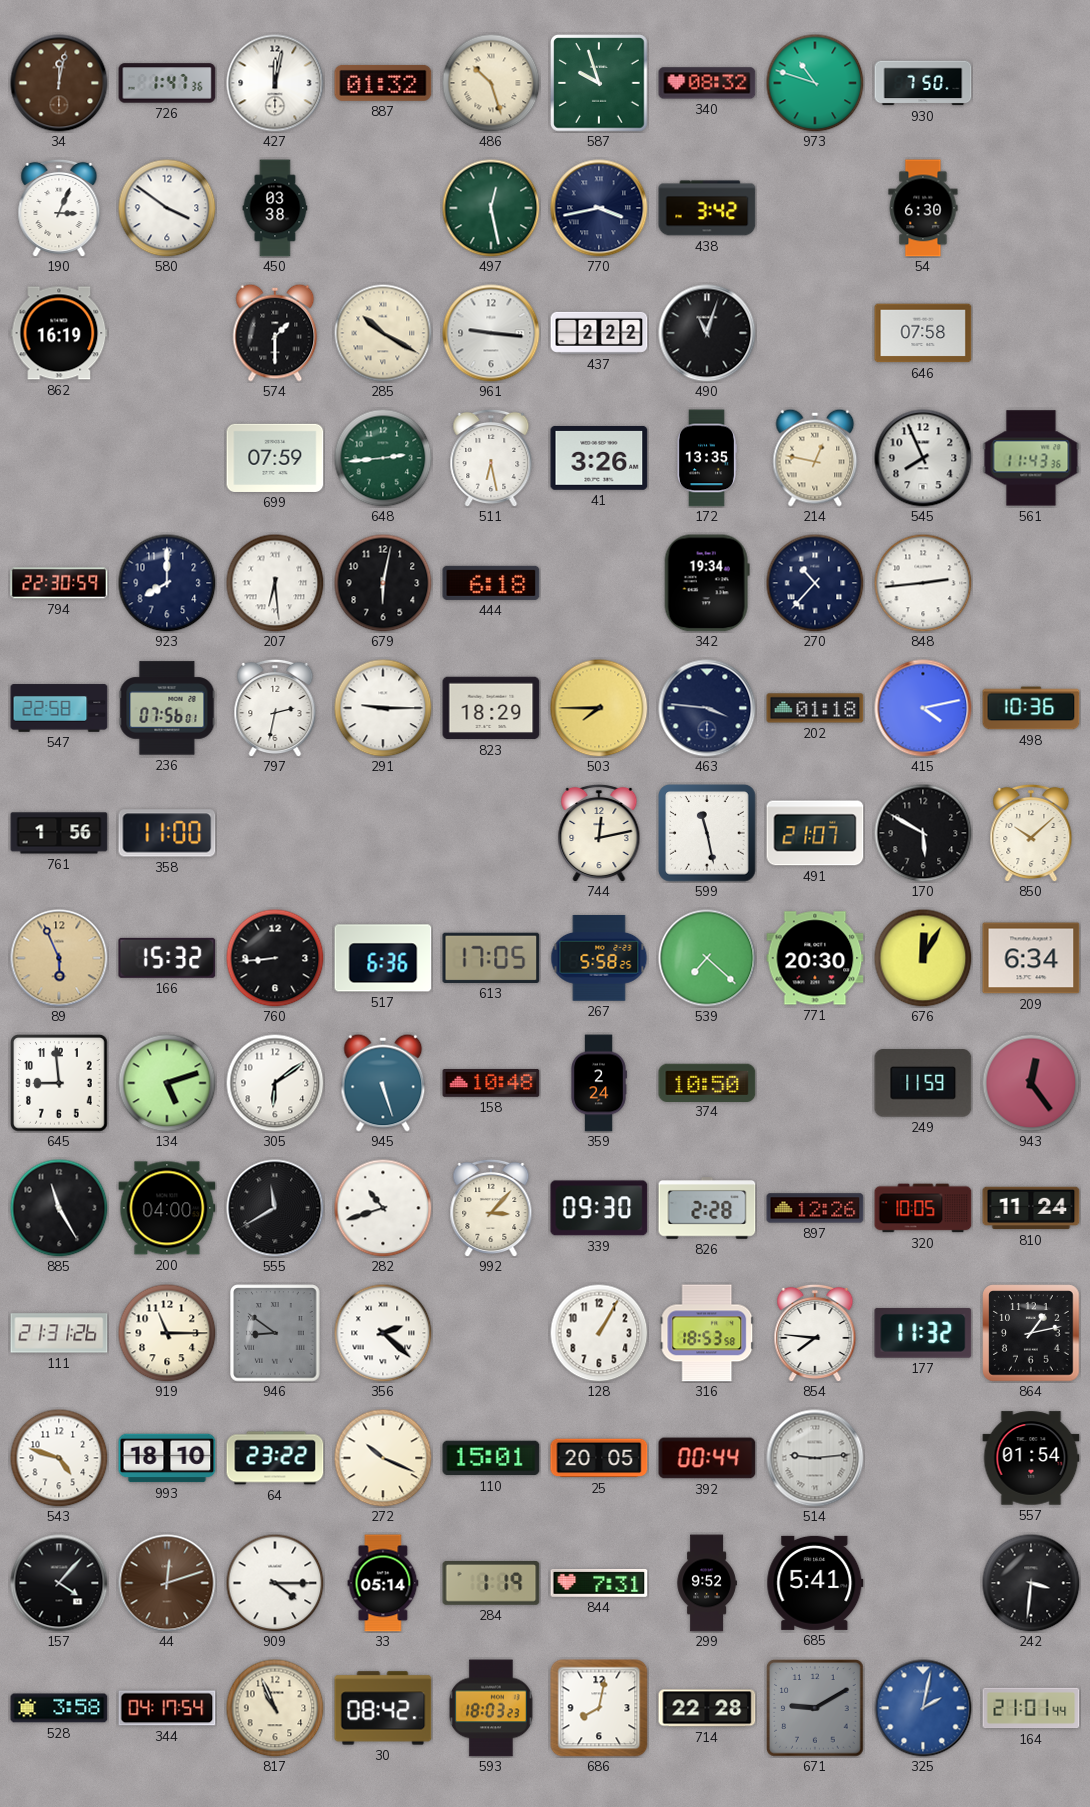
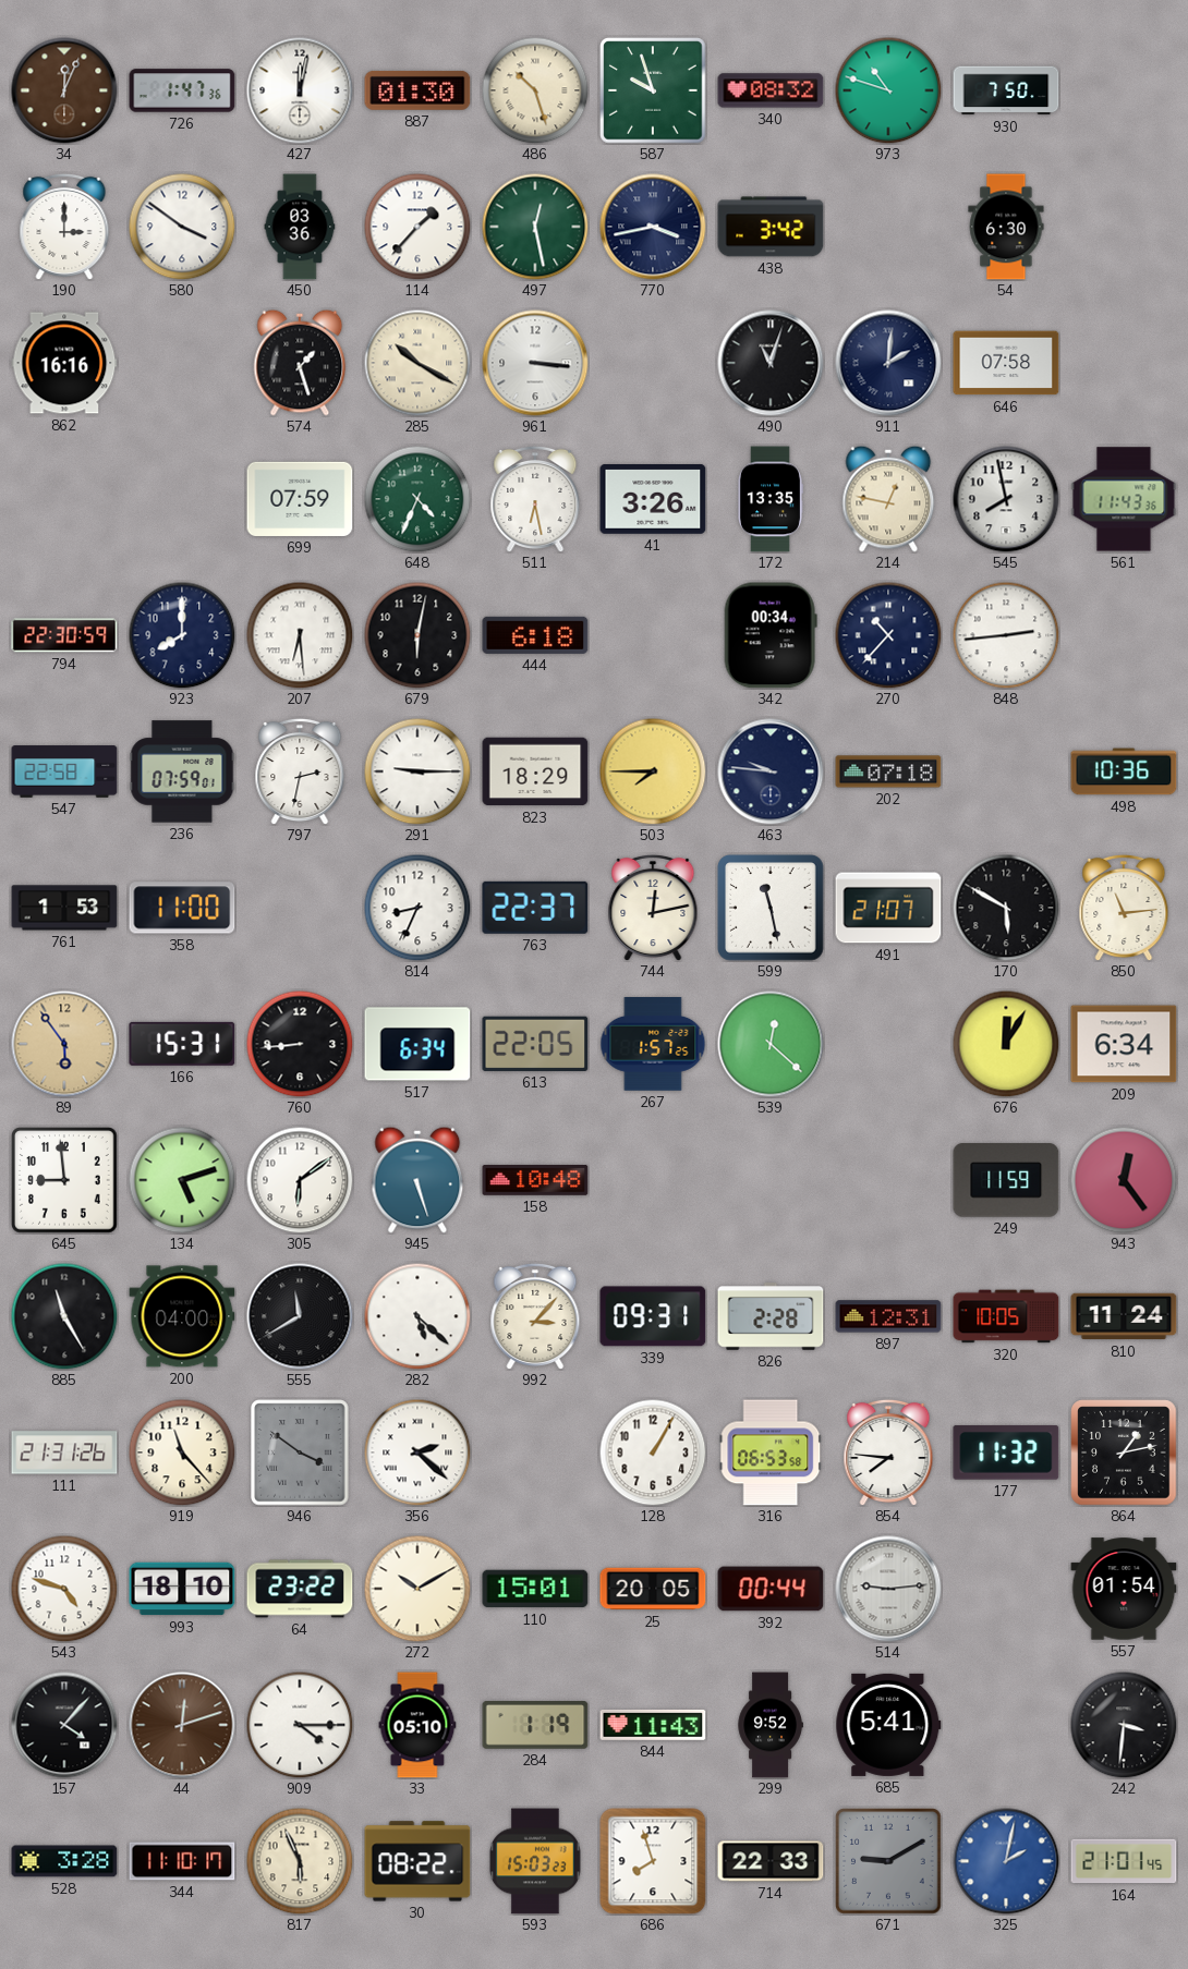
34: 12:02 -> 12:04 (64, 90)
887: 01:32 -> 01:30 (417, 90)
190: 3:04 -> 3:00 (64, 227)
450: 03:38 -> 03:36 (300, 227)
114: none -> 1:37 (417, 227)
862: 16:19 -> 16:16 (64, 363)
574: 1:30 -> 1:27 (300, 363)
961: 9:16 -> 3:16 (535, 363)
437: 2:22 -> none (599, 333)
911: none -> 2:01 (888, 363)
648: 2:44 -> 4:34 (417, 499)
545: 7:56 -> 7:58 (1006, 499)
342: 19:34 -> 00:34 (771, 635)
236: 07:56 -> 07:59 (182, 771)
463: 3:46 -> 9:46 (771, 771)
202: 01:18 -> 07:18 (888, 771)
415: 4:13 -> none (923, 708)
761: 1:56 -> 1:53 (64, 908)
814: none -> 8:34 (417, 908)
763: none -> 22:37 (535, 908)
850: 10:08 -> 11:14 (1124, 908)
89: 5:56 -> 5:54 (64, 1044)
166: 15:32 -> 15:31 (182, 1044)
517: 6:36 -> 6:34 (417, 1044)
613: 17:05 -> 22:05 (535, 1044)
267: 5:58 -> 1:57 (653, 1045)
539: 7:22 -> 12:22 (771, 1044)
771: 20:30 -> none (815, 958)
359: 2:24 -> none (599, 1083)
374: 10:50 -> none (707, 1082)
282: 10:42 -> 5:22 (417, 1316)
339: 09:30 -> 09:31 (653, 1316)
897: 12:26 -> 12:31 (888, 1316)
919: 11:15 -> 11:23 (182, 1453)
946: 8:51 -> 3:51 (300, 1453)
316: 18:53 -> 06:53 (771, 1453)
272: 10:19 -> 10:10 (417, 1589)
33: 05:14 -> 05:10 (417, 1725)
844: 7:31 -> 11:43 (653, 1725)
528: 3:58 -> 3:28 (64, 1861)
344: 04:17 -> 11:10 (182, 1861)
817: 10:56 -> 5:56 (300, 1861)
30: 08:42 -> 08:22 (417, 1861)
593: 18:03 -> 15:03 (535, 1861)
686: 8:02 -> 7:57 (653, 1861)
714: 22:28 -> 22:33 (771, 1861)
164: 21:01:44 -> 21:01:45 (1124, 1861)
